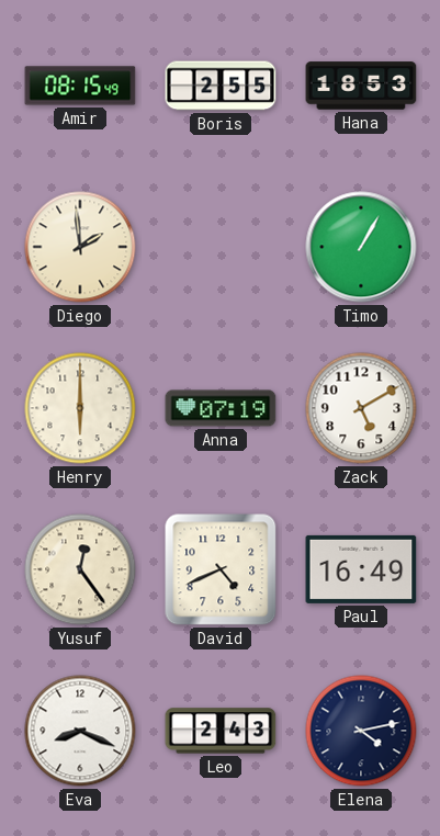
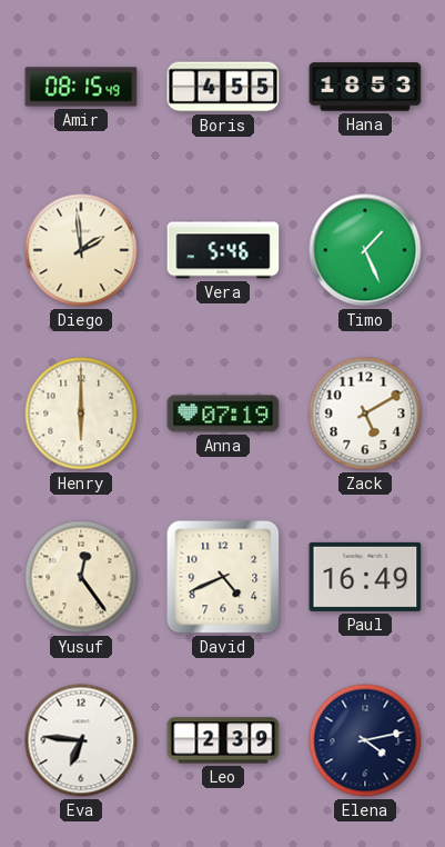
Boris: 2:55 -> 4:55 (223, 87)
Vera: none -> 5:46 (223, 250)
Timo: 1:05 -> 1:26 (365, 250)
Eva: 8:19 -> 6:46 (81, 740)
Leo: 2:43 -> 2:39 (223, 740)
